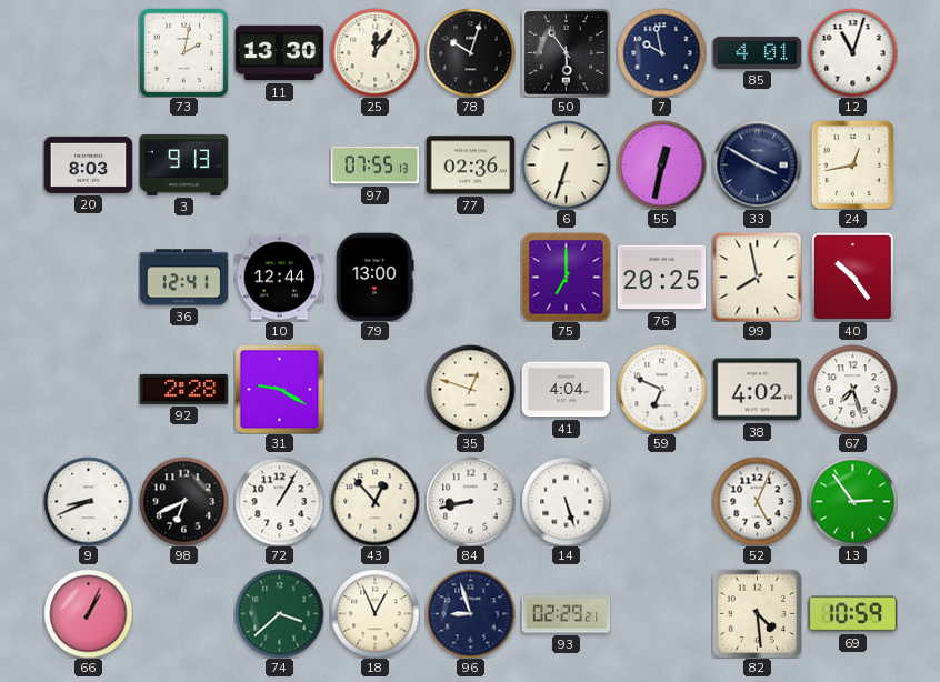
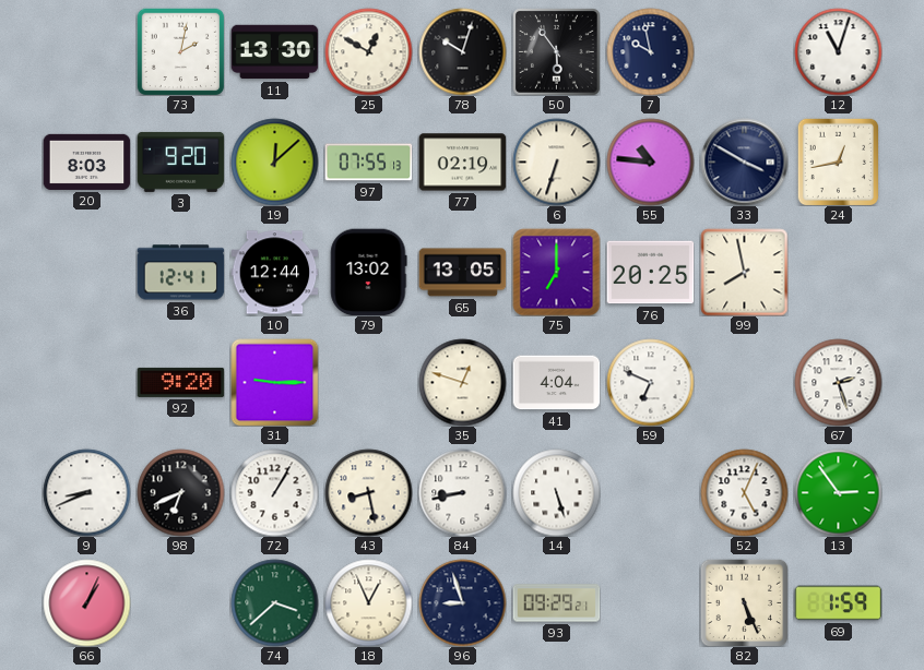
25: 12:06 -> 12:50 (368, 51)
85: 4:01 -> none (757, 52)
3: 9:13 -> 9:20 (180, 161)
19: none -> 12:08 (274, 161)
77: 02:36 -> 02:19 (462, 163)
55: 12:32 -> 10:46 (650, 161)
79: 13:00 -> 13:02 (369, 272)
65: none -> 13:05 (462, 273)
40: 10:24 -> none (853, 277)
92: 2:28 -> 9:20 (180, 382)
31: 9:20 -> 9:15 (274, 382)
38: 4:02 -> none (757, 390)
67: 7:27 -> 2:27 (838, 382)
43: 12:53 -> 8:28 (368, 492)
93: 02:29 -> 09:29 (556, 603)
82: 4:29 -> 5:26 (744, 602)
69: 10:59 -> 1:59 (838, 603)
